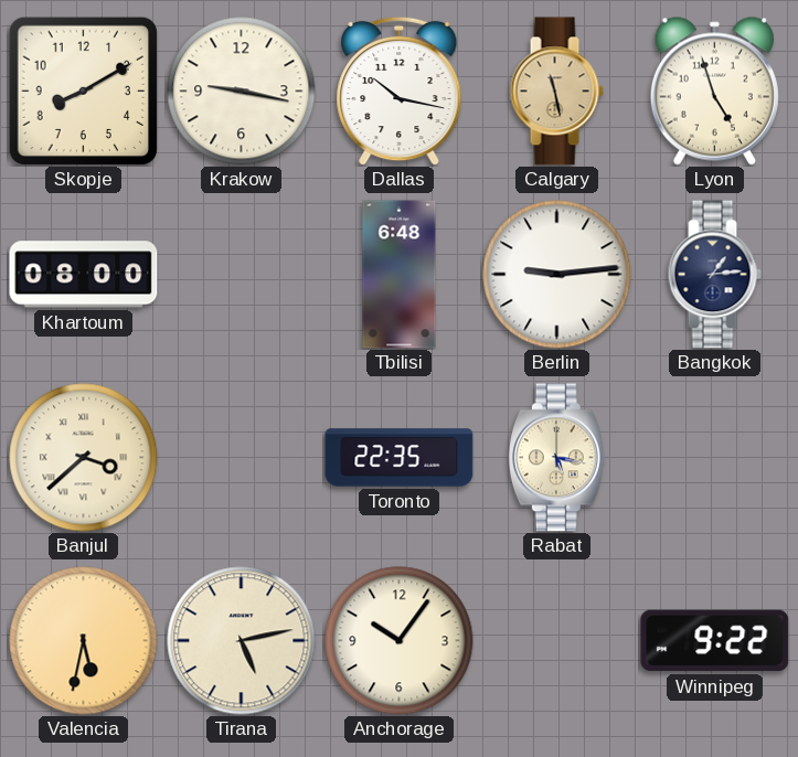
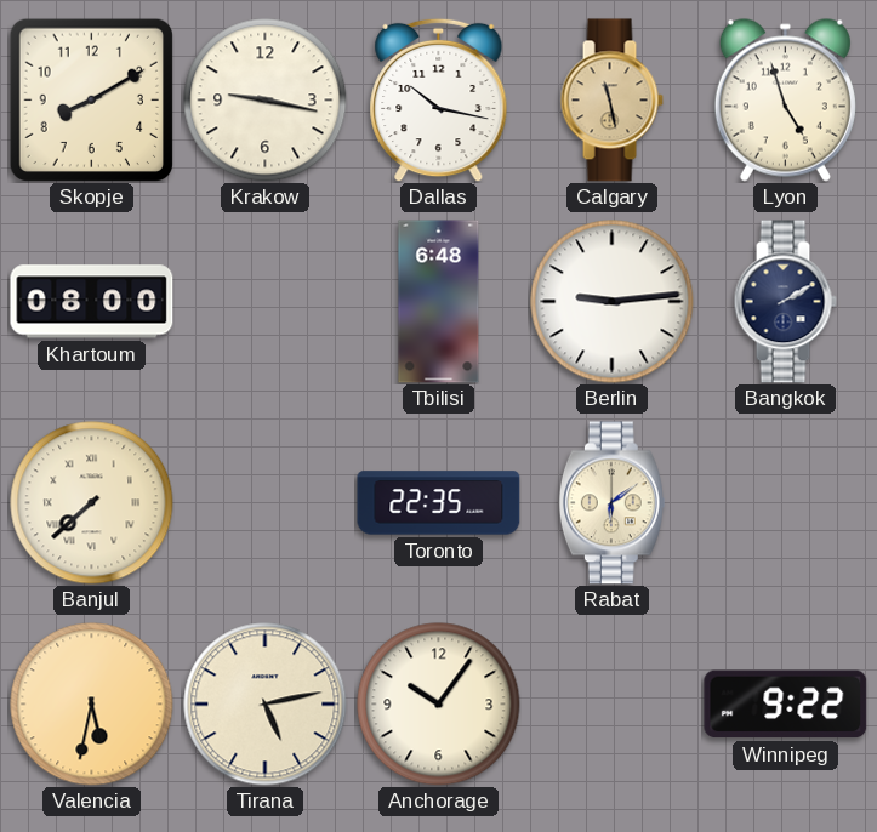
Bangkok: 1:14 -> 2:10 (785, 302)
Banjul: 3:38 -> 7:38 (92, 503)
Rabat: 5:17 -> 6:09 (611, 503)
